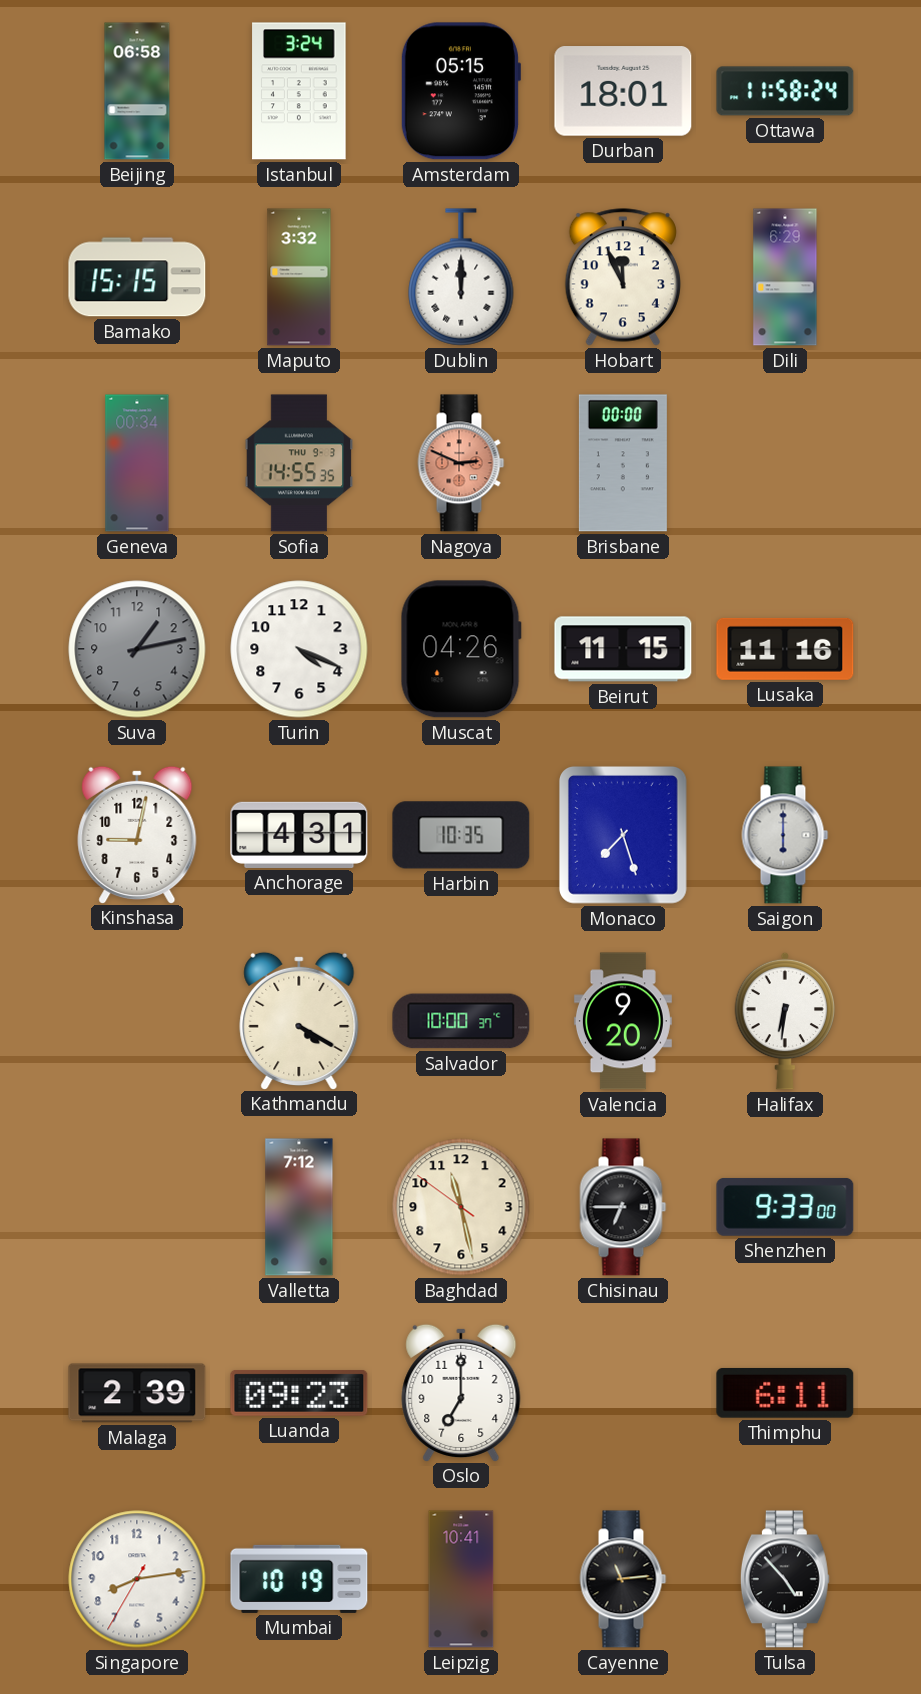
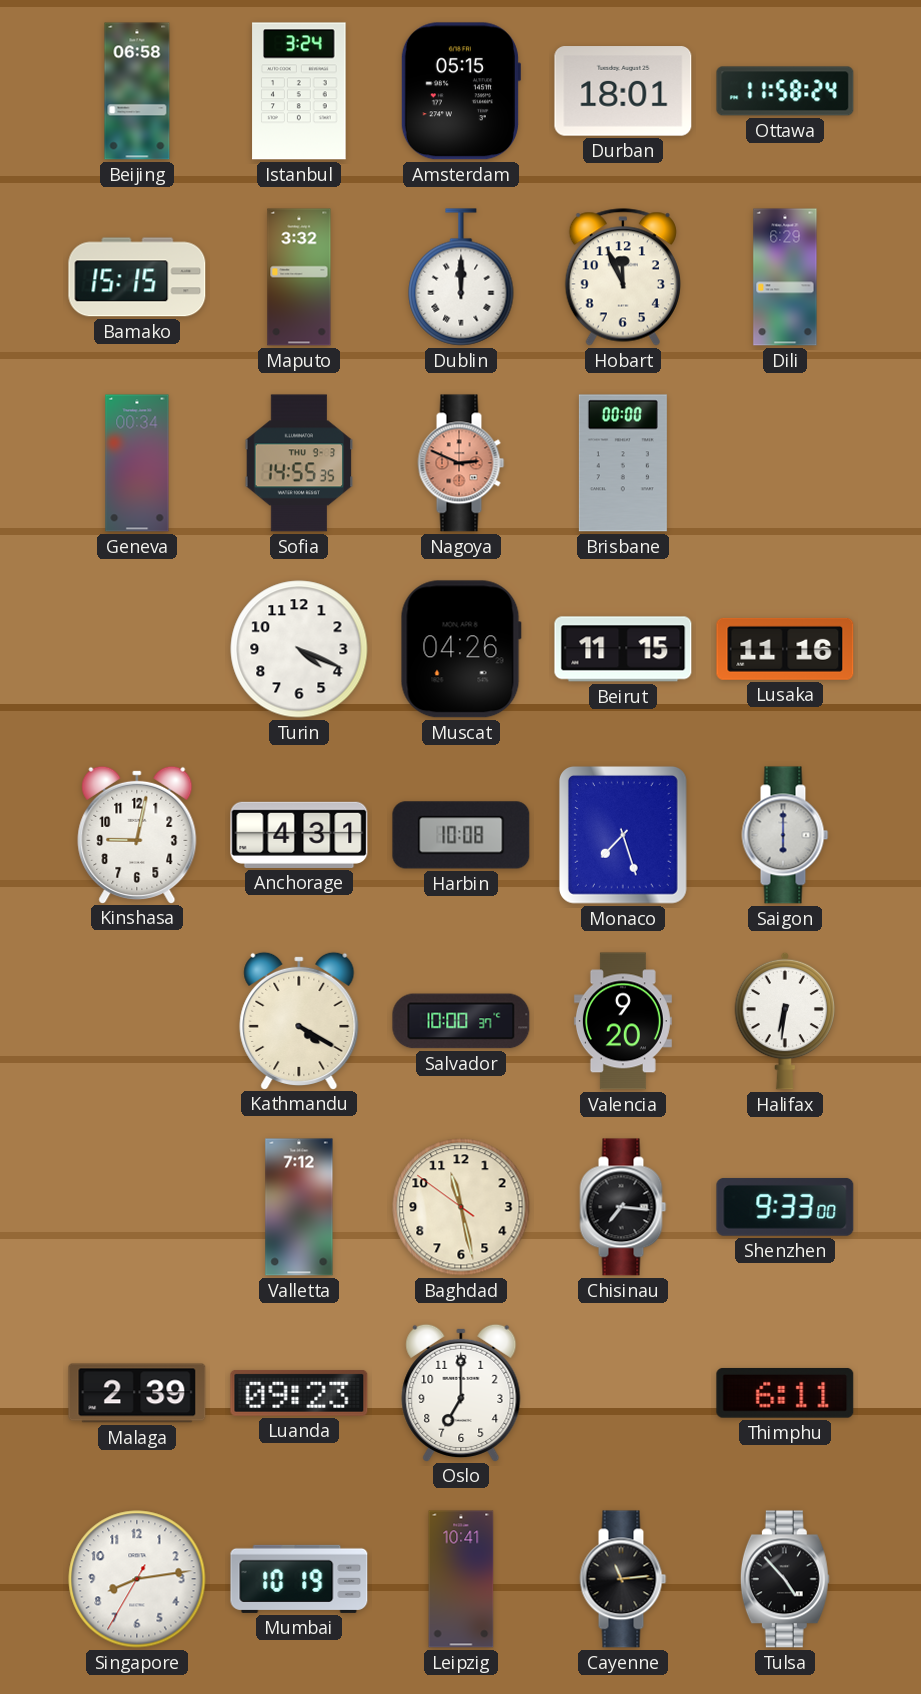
Suva: 1:13 -> none (137, 649)
Harbin: 10:35 -> 10:08 (461, 835)
Chisinau: 6:45 -> 7:16 (623, 1207)
